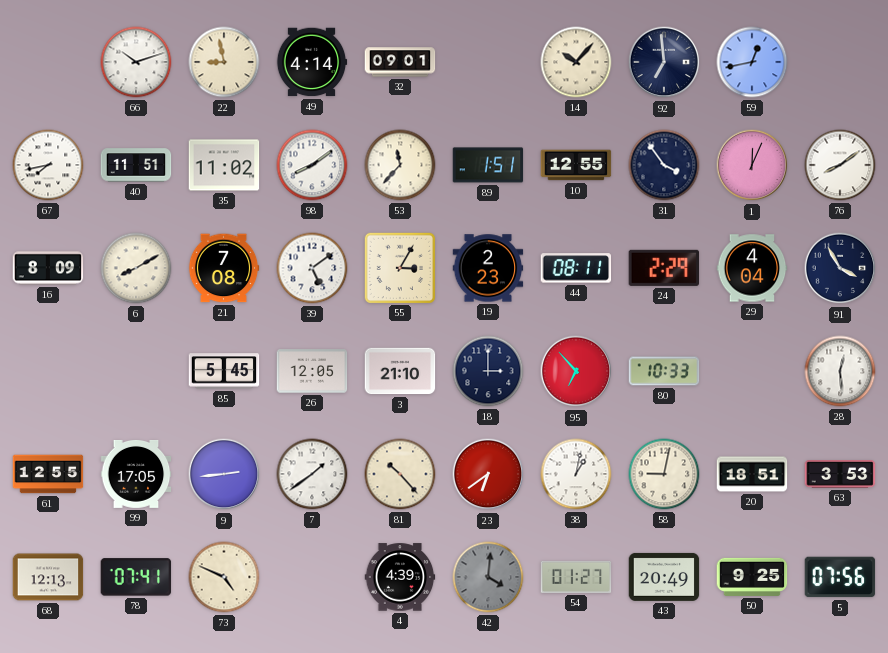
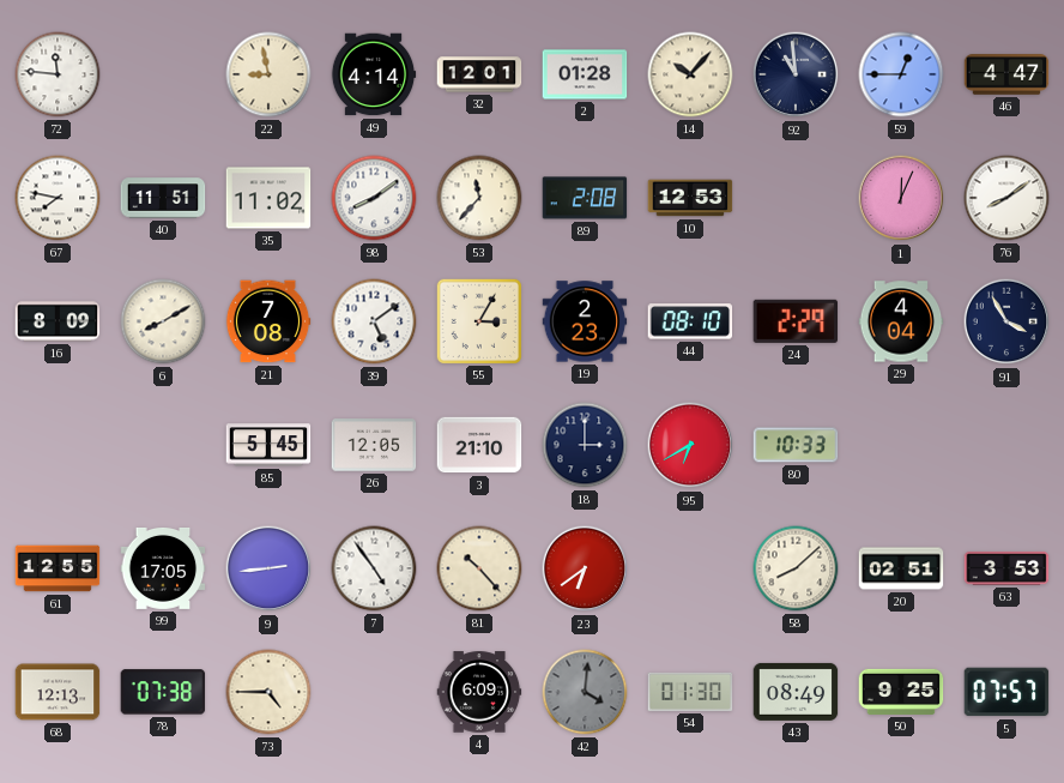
72: none -> 11:46 (58, 74)
66: 10:12 -> none (136, 62)
32: 09:01 -> 12:01 (479, 74)
2: none -> 01:28 (585, 74)
92: 6:59 -> 10:59 (796, 74)
59: 12:43 -> 12:45 (901, 74)
46: none -> 4:47 (1006, 74)
67: 7:43 -> 7:47 (58, 198)
89: 1:51 -> 2:08 (585, 198)
10: 12:55 -> 12:53 (690, 198)
31: 3:54 -> none (664, 165)
44: 08:11 -> 08:10 (690, 321)
95: 6:53 -> 6:40 (690, 445)
28: 12:29 -> none (840, 371)
7: 1:39 -> 4:54 (374, 568)
38: 1:02 -> none (576, 474)
58: 9:02 -> 8:08 (796, 568)
20: 18:51 -> 02:51 (901, 568)
78: 07:41 -> 07:38 (163, 692)
73: 4:49 -> 4:45 (268, 692)
4: 4:39 -> 6:09 (479, 692)
54: 01:27 -> 01:30 (690, 692)
43: 20:49 -> 08:49 (796, 692)
5: 07:56 -> 07:57 (1006, 692)
